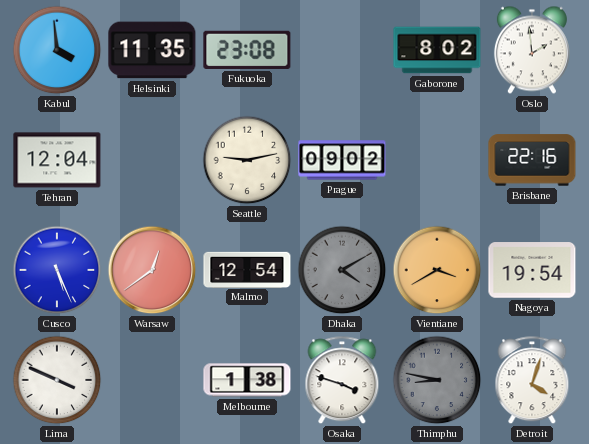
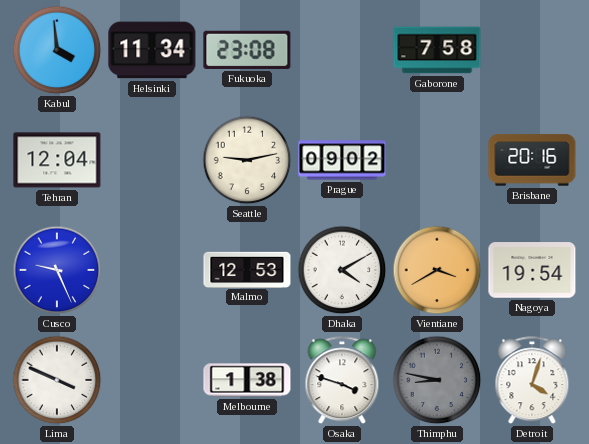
Helsinki: 11:35 -> 11:34 (152, 50)
Gaborone: 8:02 -> 7:58 (437, 50)
Oslo: 1:59 -> none (532, 50)
Brisbane: 22:16 -> 20:16 (532, 160)
Cusco: 5:26 -> 9:26 (57, 270)
Warsaw: 12:39 -> none (152, 270)
Malmo: 12:54 -> 12:53 (247, 269)
Dhaka dial: grey -> white (342, 270)
